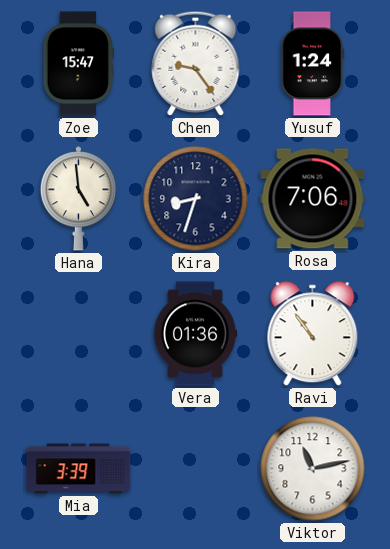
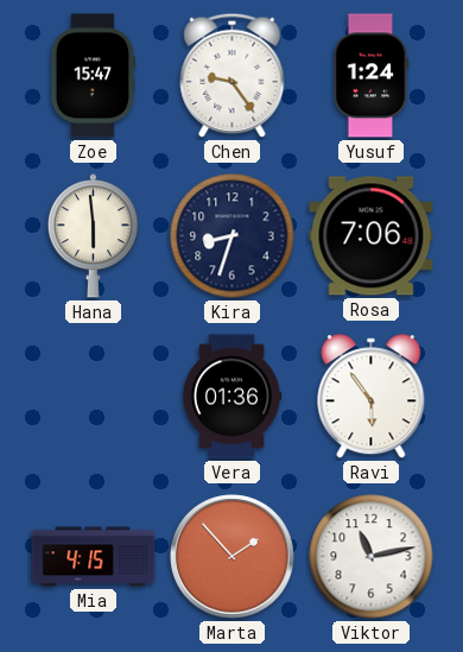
Hana: 4:59 -> 5:59 (93, 236)
Ravi: 10:54 -> 5:54 (372, 397)
Mia: 3:39 -> 4:15 (94, 557)
Marta: none -> 1:53 (233, 557)
